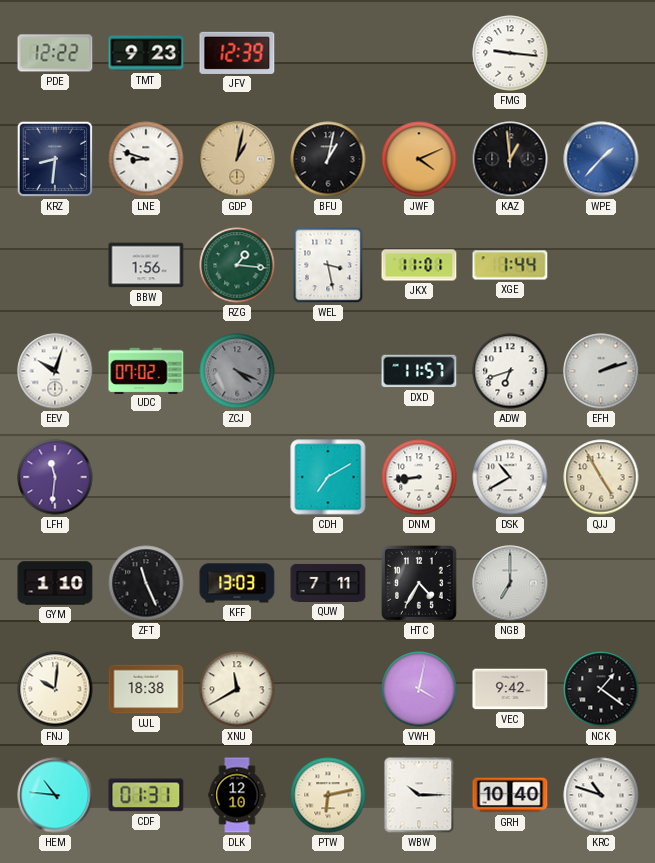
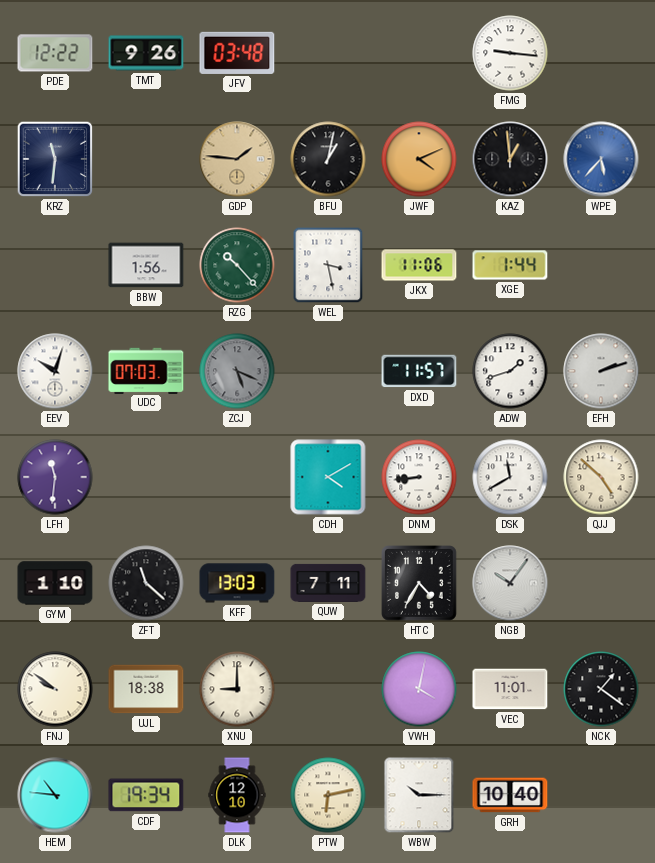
TMT: 9:23 -> 9:26 (146, 53)
JFV: 12:39 -> 03:48 (237, 53)
KRZ: 8:31 -> 11:31 (55, 159)
LNE: 8:48 -> none (146, 159)
GDP: 1:02 -> 1:46 (237, 159)
WPE: 1:37 -> 5:37 (601, 159)
RZG: 1:16 -> 10:23 (237, 265)
JKX: 11:01 -> 11:06 (419, 265)
UDC: 07:02 -> 07:03 (146, 370)
ZCJ: 4:19 -> 5:19 (237, 371)
ADW: 6:42 -> 1:42 (510, 371)
CDH: 7:10 -> 4:10 (328, 477)
DSK: 10:40 -> 11:40 (510, 477)
QJJ: 4:55 -> 4:52 (601, 477)
ZFT: 11:26 -> 11:22 (146, 583)
NGB: 7:00 -> 10:06 (510, 583)
FNJ: 10:01 -> 9:51 (55, 689)
XNU: 11:40 -> 9:00 (237, 689)
VEC: 9:42 -> 11:01 (510, 689)
CDF: 01:31 -> 19:34 (146, 795)
KRC: 10:48 -> none (601, 795)
